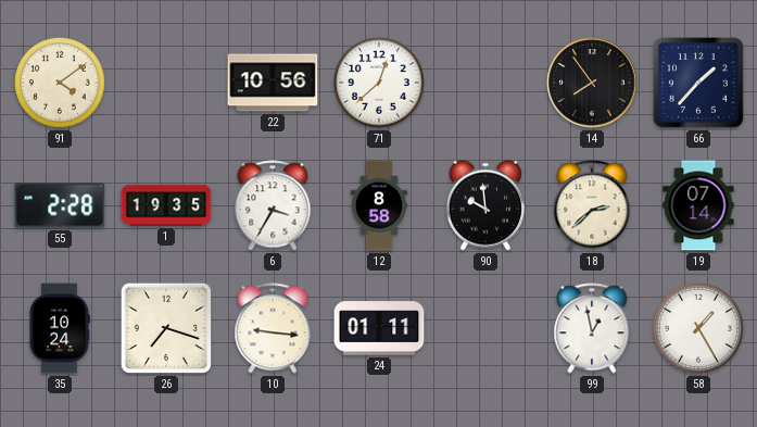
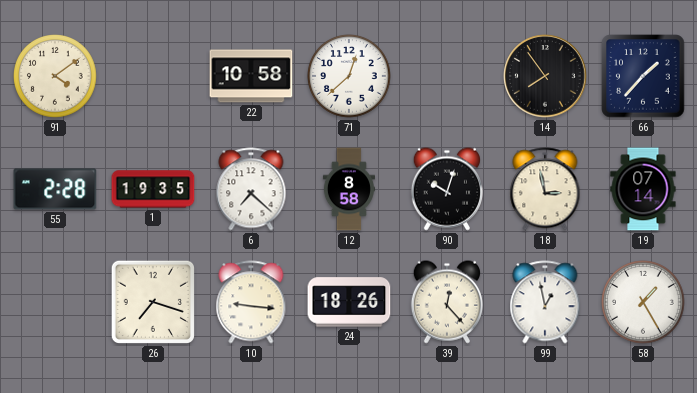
22: 10:56 -> 10:58 (251, 76)
6: 3:35 -> 7:22 (251, 189)
90: 9:59 -> 10:03 (447, 189)
18: 2:38 -> 2:58 (545, 189)
35: 10:24 -> none (60, 328)
24: 01:11 -> 18:26 (349, 302)
39: none -> 12:23 (447, 302)
